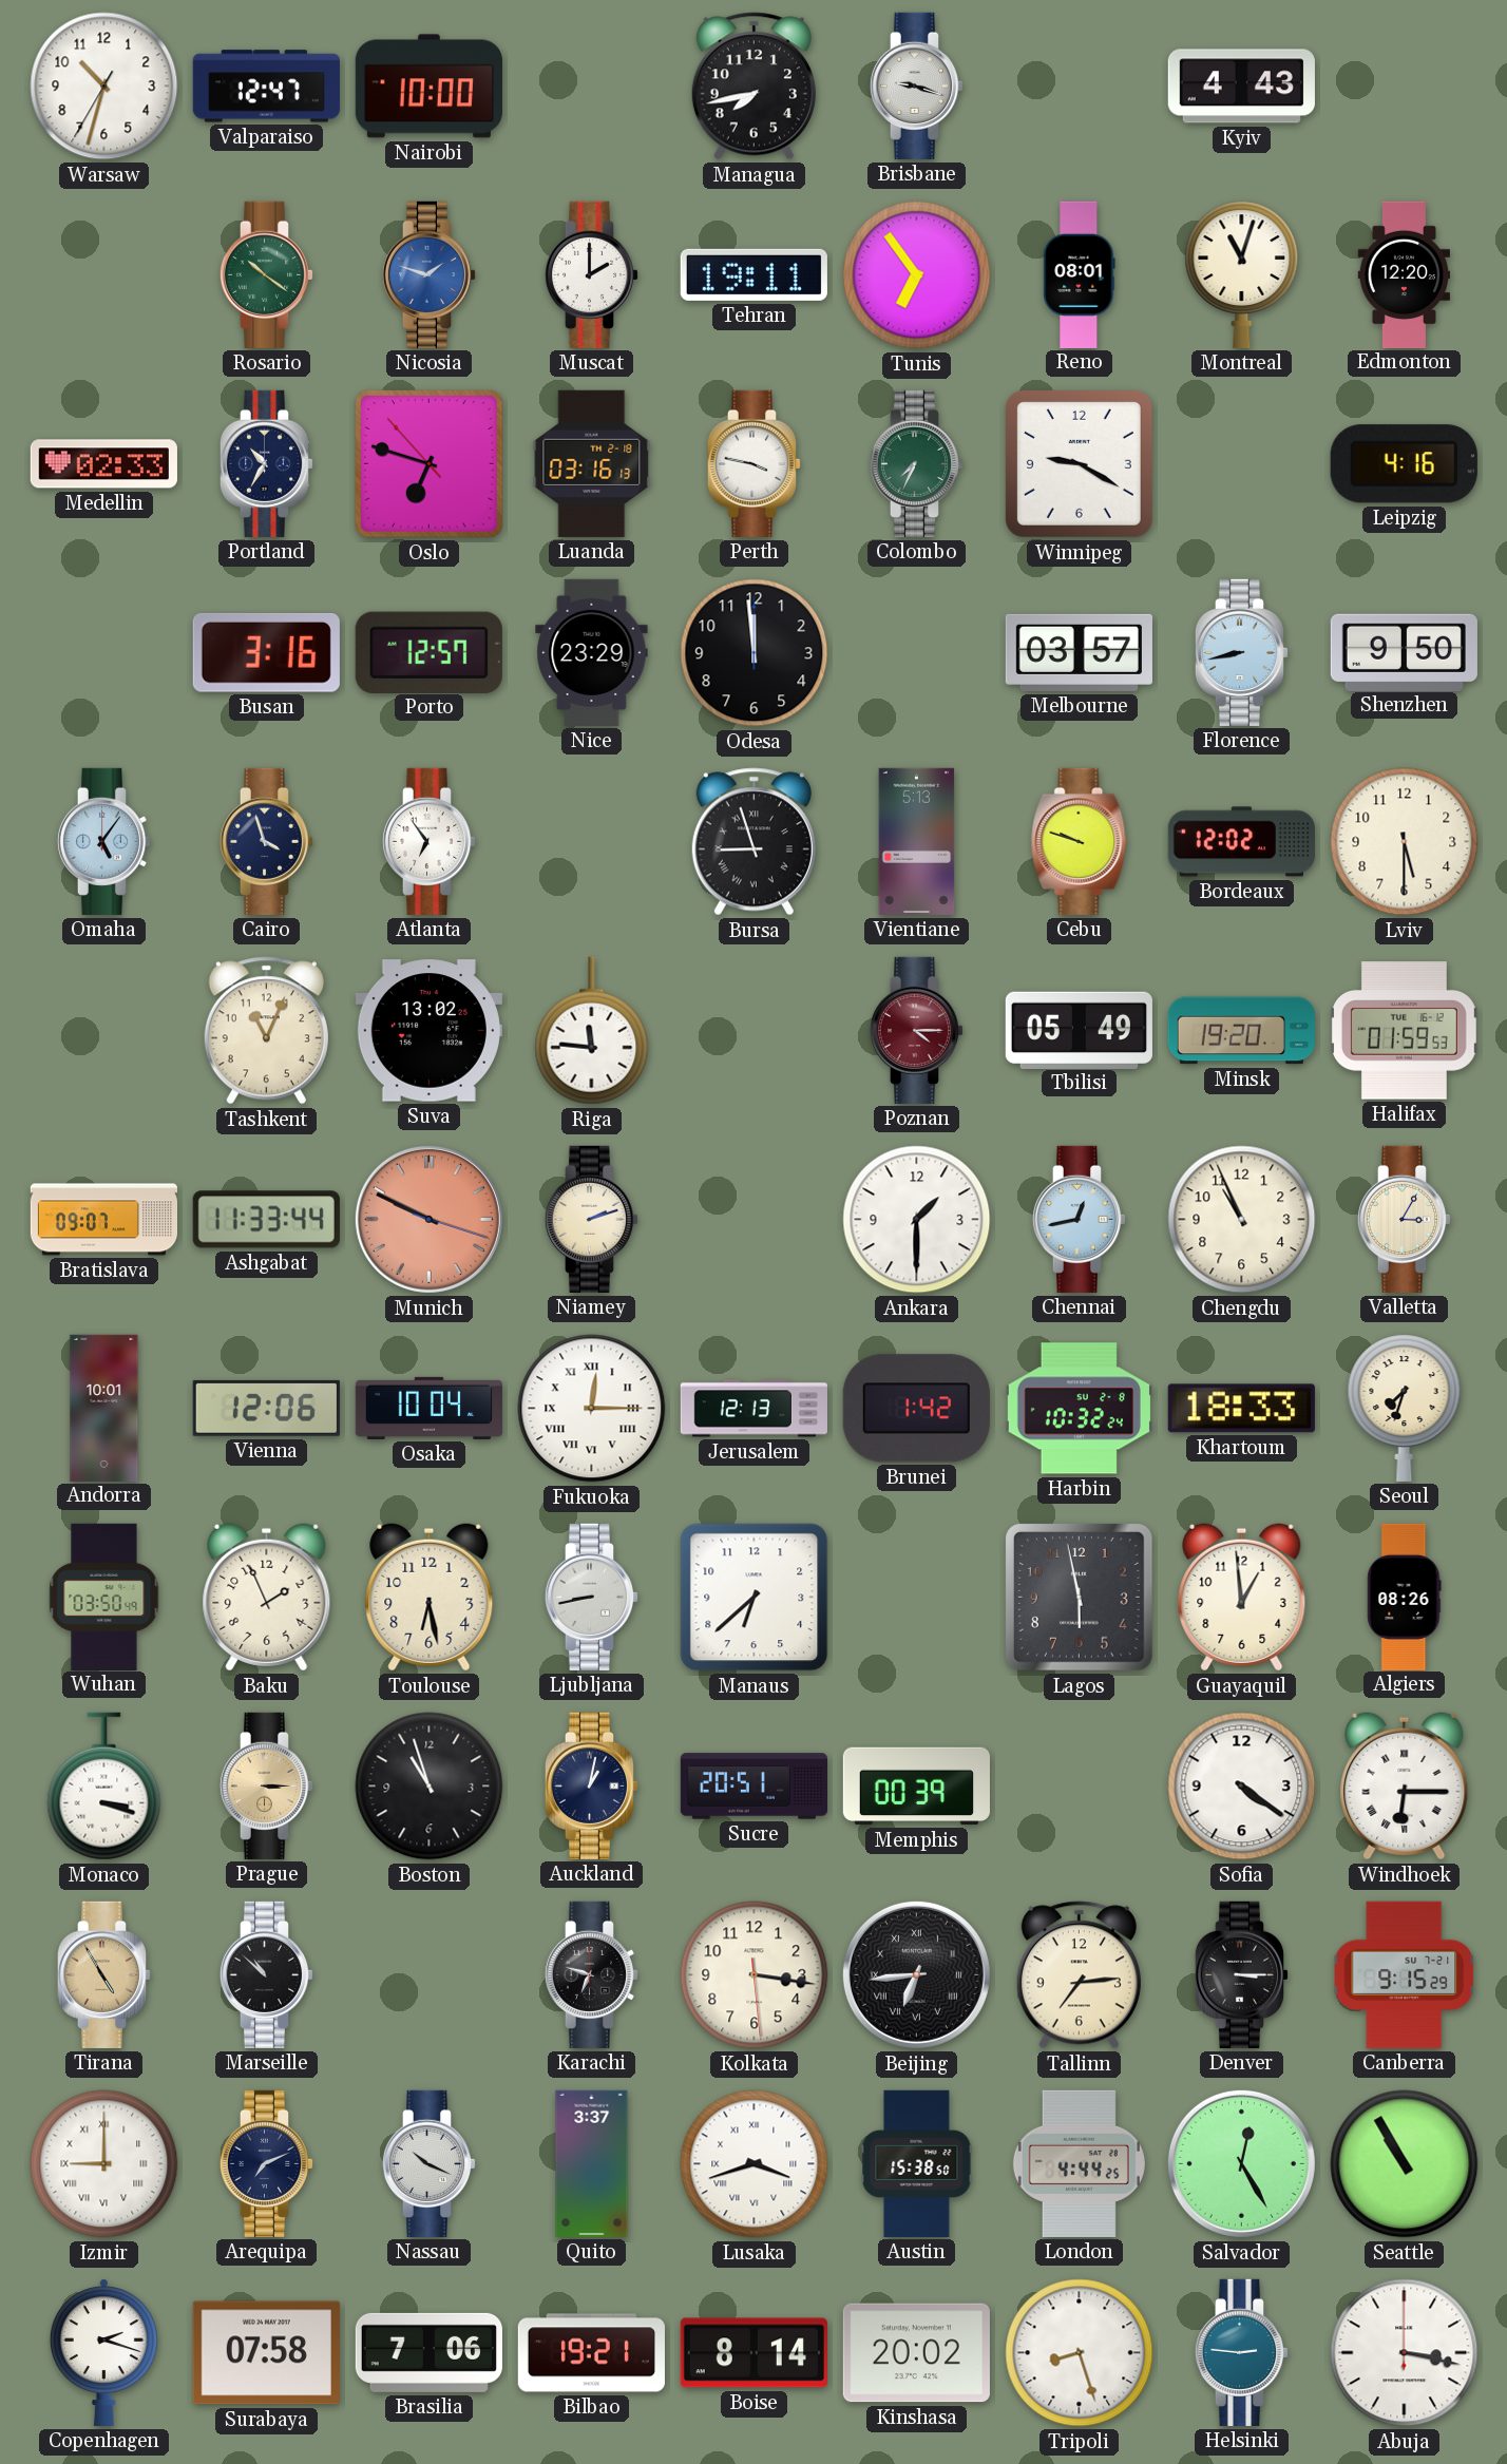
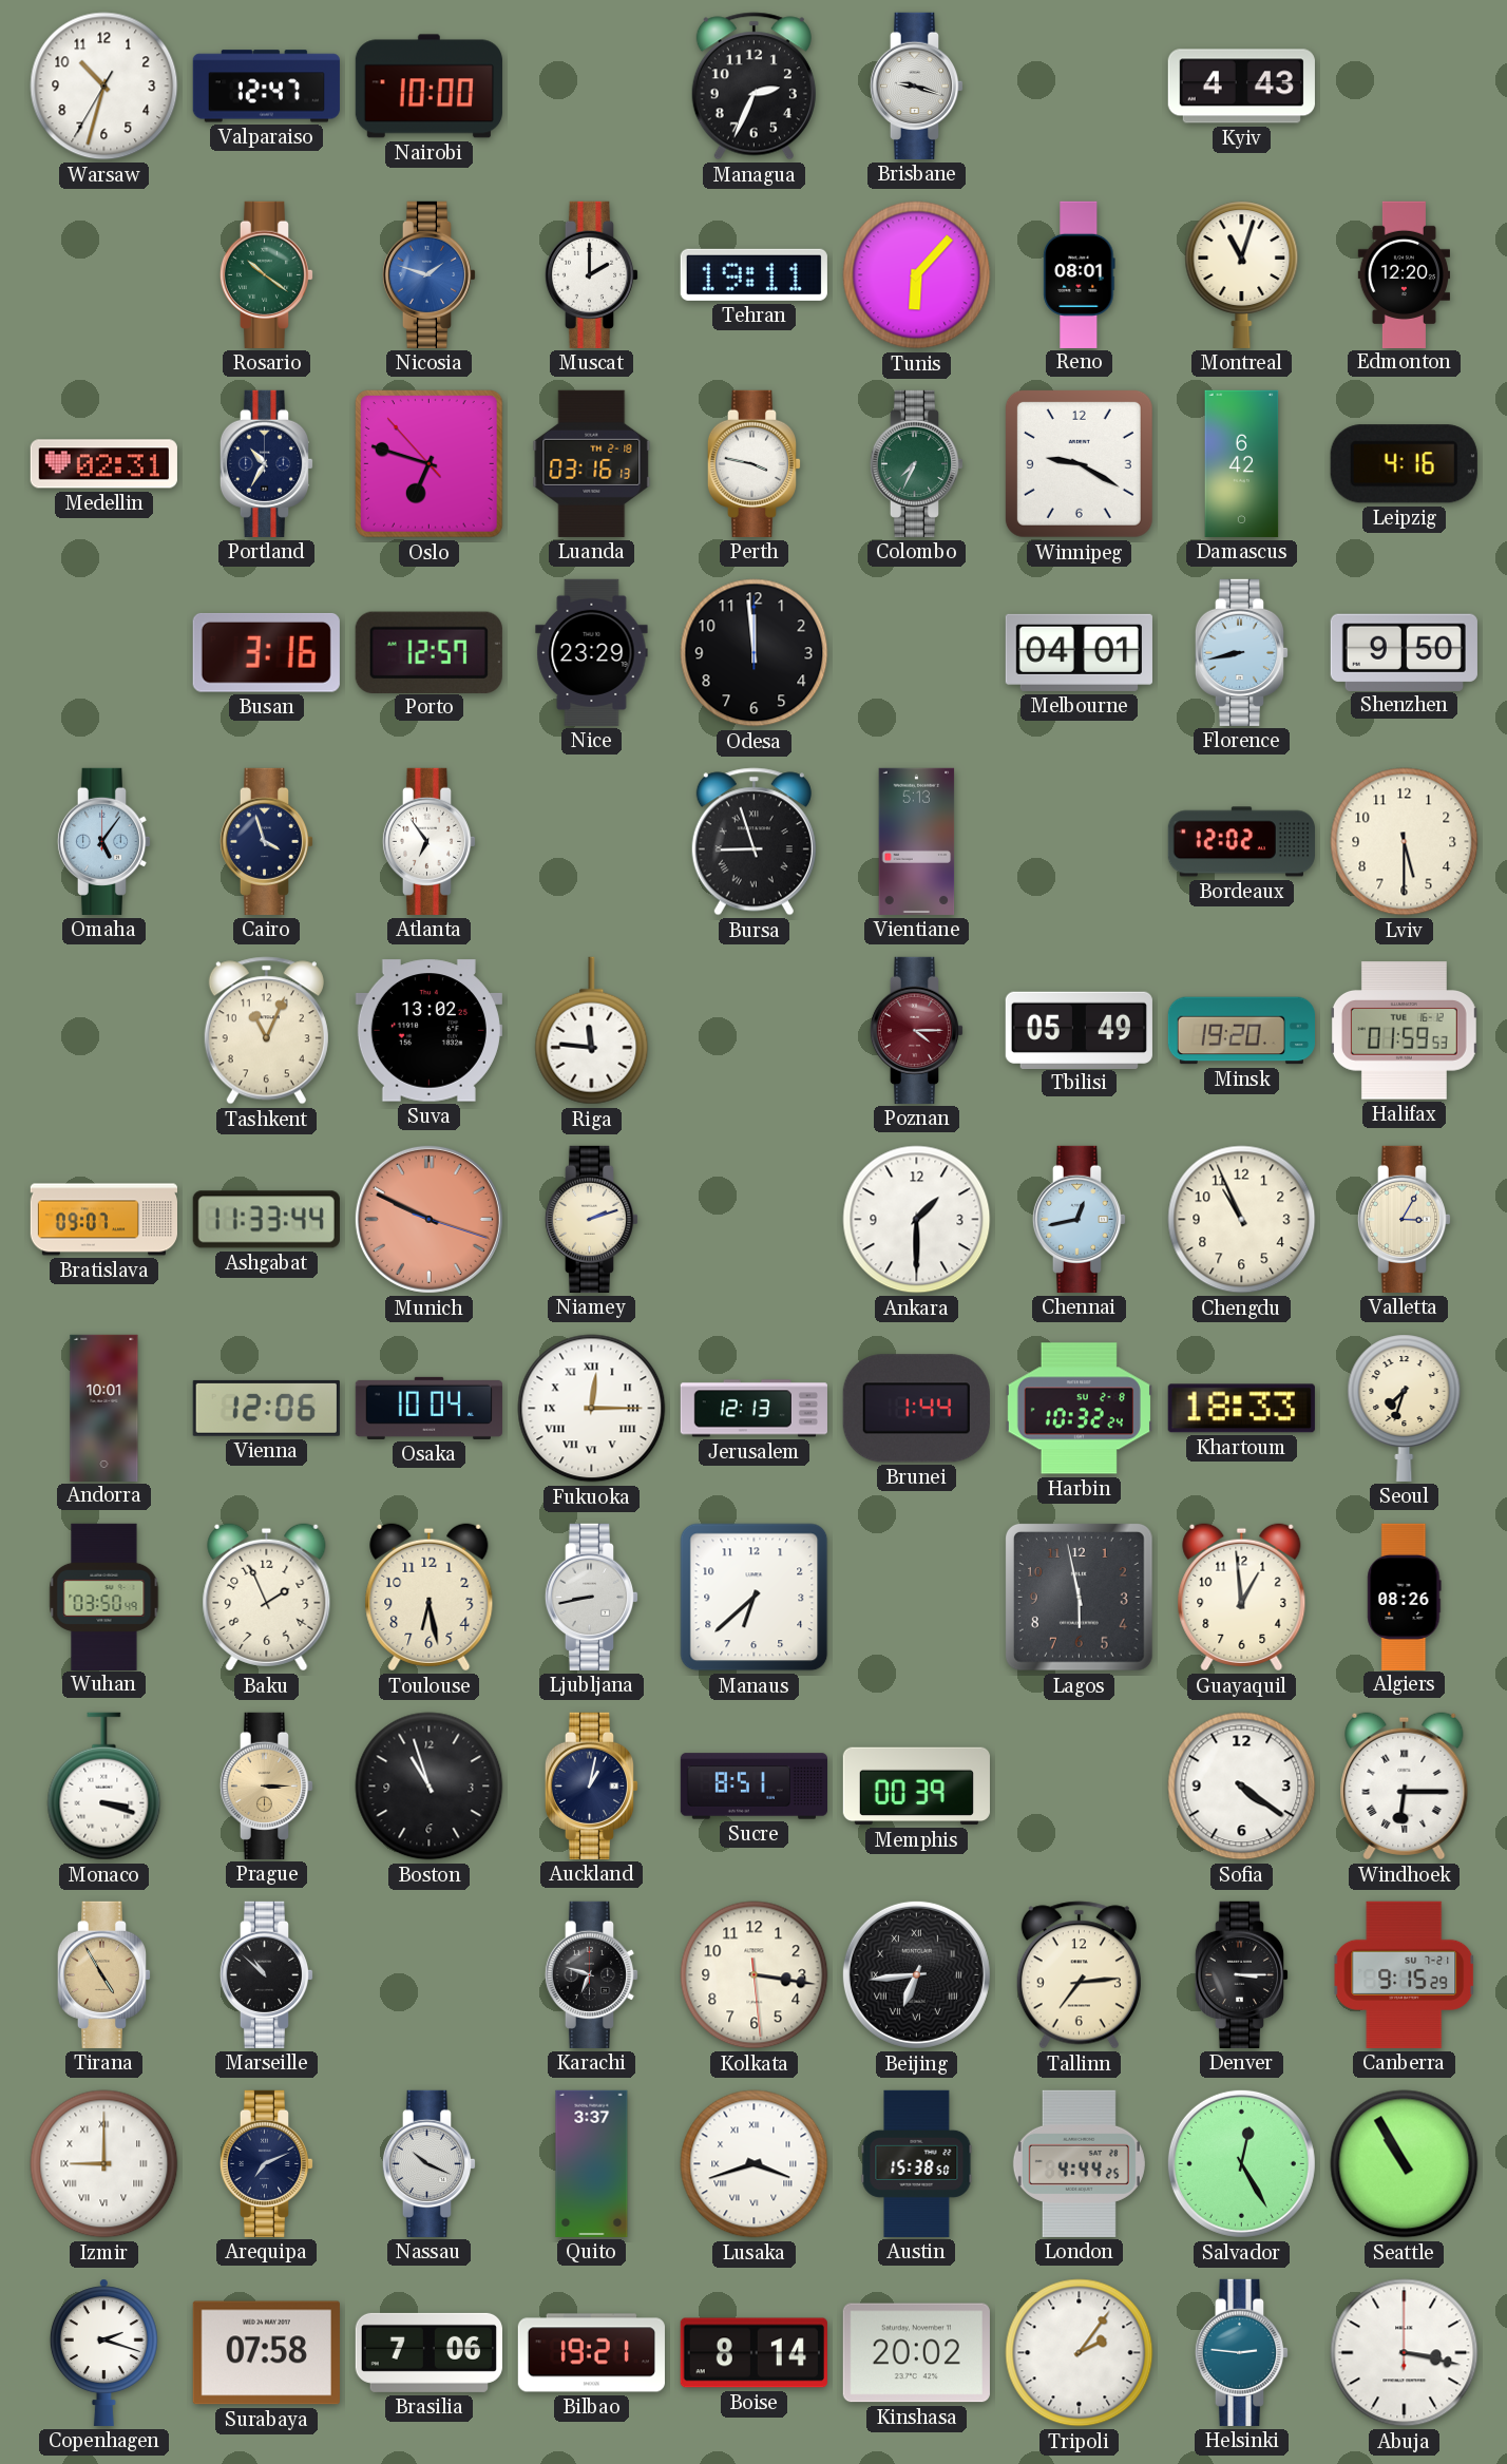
Managua: 7:43 -> 2:34 (753, 87)
Tunis: 6:54 -> 6:07 (917, 275)
Medellin: 02:33 -> 02:31 (103, 464)
Damascus: none -> 6:42 (1242, 463)
Melbourne: 03:57 -> 04:01 (1079, 652)
Cebu: 9:48 -> none (1080, 841)
Brunei: 1:42 -> 1:44 (916, 1409)
Sucre: 20:51 -> 8:51 (753, 1787)
Tripoli: 8:27 -> 2:06 (1080, 2353)
